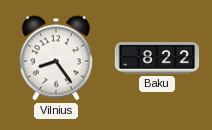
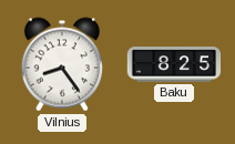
Baku: 8:22 -> 8:25 (174, 64)
